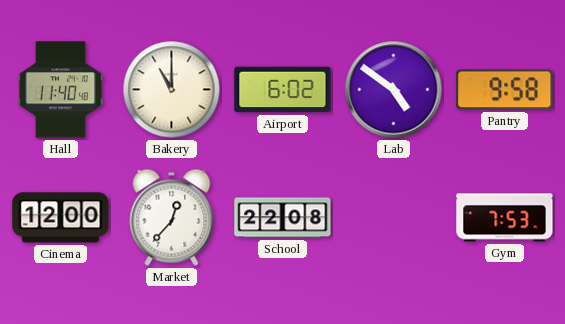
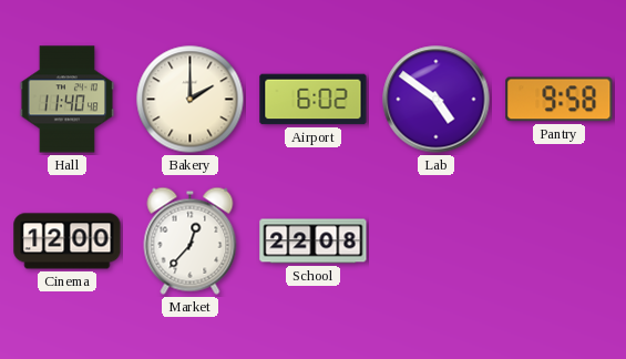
Bakery: 11:00 -> 2:00 (191, 100)
Gym: 7:53 -> none (505, 218)
